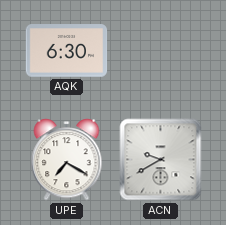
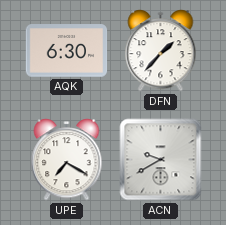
DFN: none -> 1:37 (161, 51)
